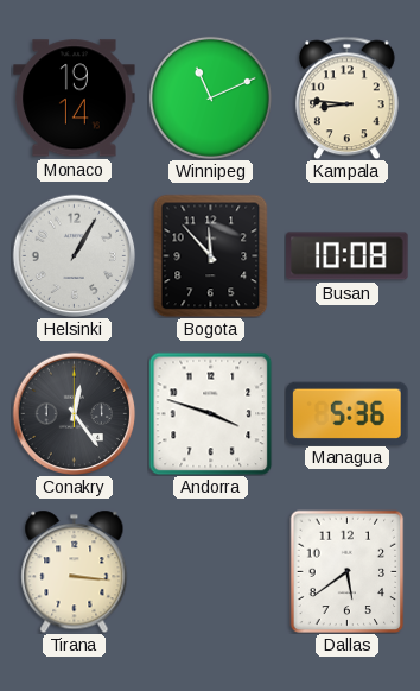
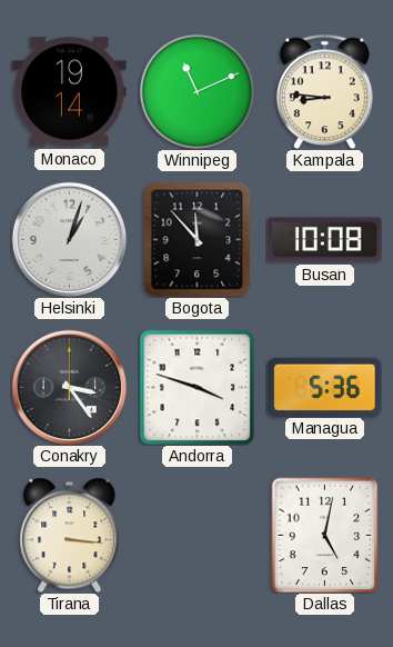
Helsinki: 1:05 -> 1:03 (69, 239)
Conakry: 12:24 -> 3:24 (69, 387)
Dallas: 5:39 -> 5:02 (325, 535)
